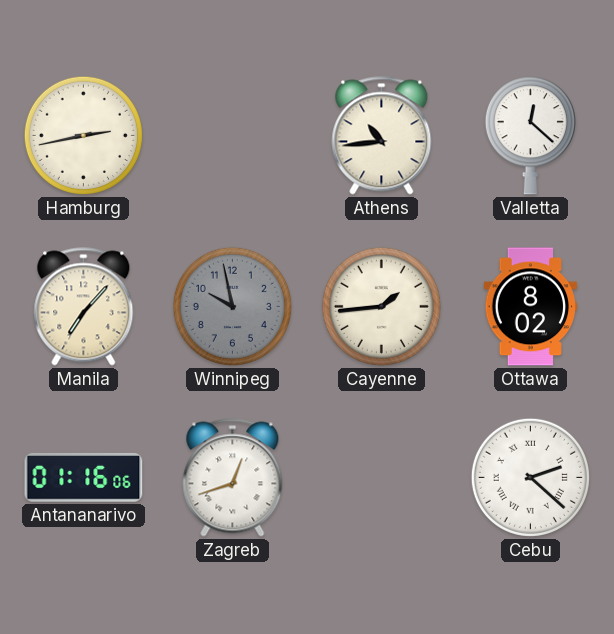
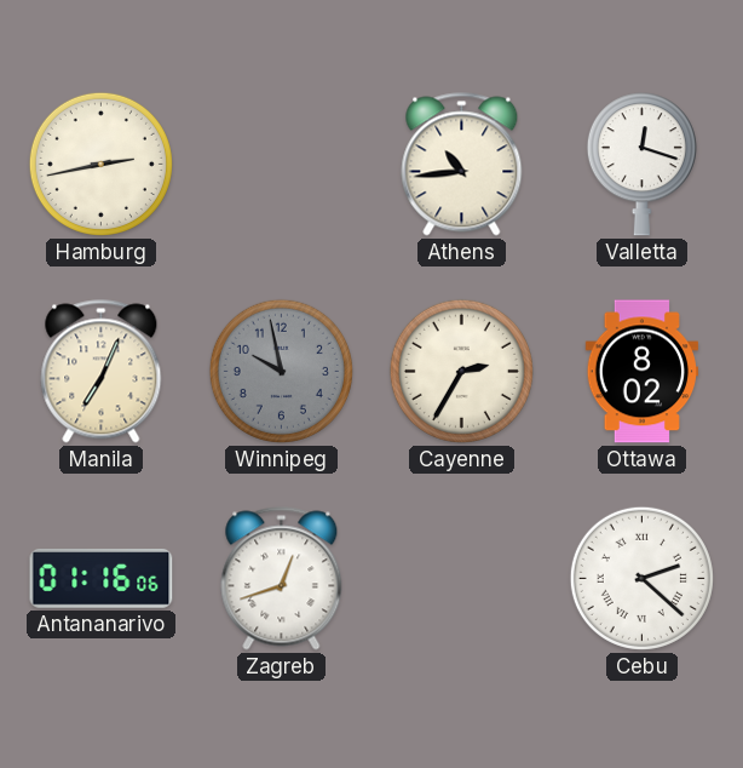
Valletta: 12:22 -> 12:18 (641, 165)
Manila: 7:07 -> 7:04 (102, 372)
Cayenne: 1:44 -> 2:35 (461, 371)
